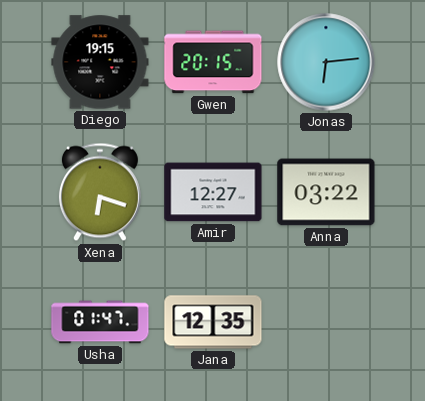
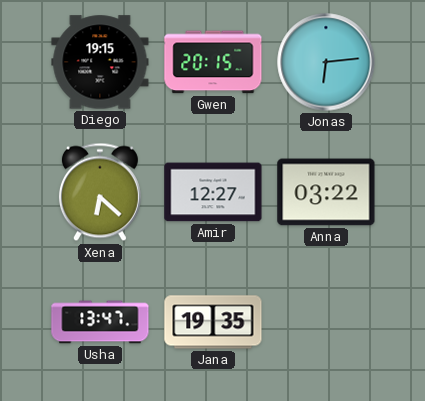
Xena: 6:18 -> 6:22 (100, 192)
Usha: 01:47 -> 13:47 (100, 322)
Jana: 12:35 -> 19:35 (213, 322)
